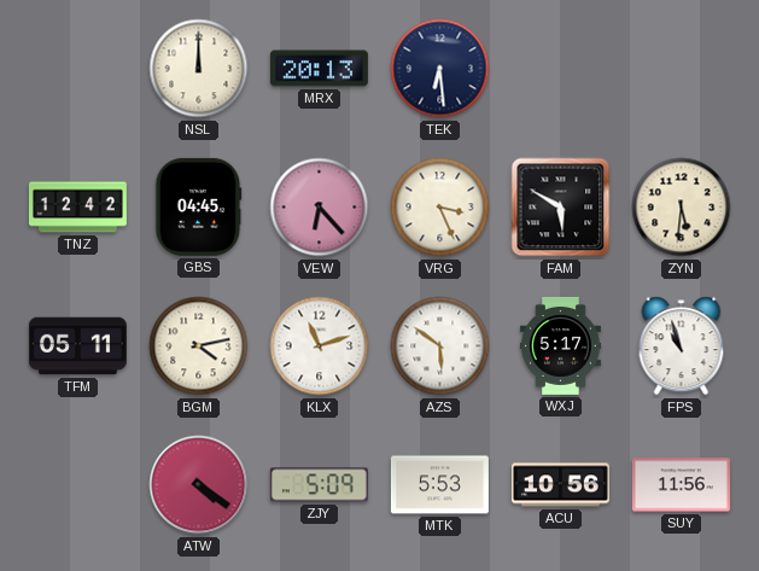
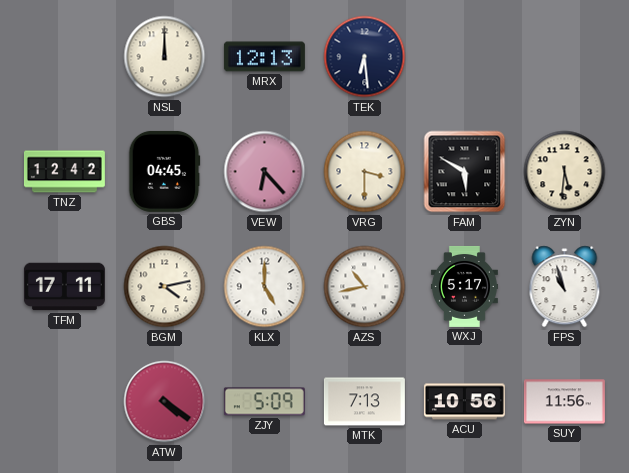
MRX: 20:13 -> 12:13 (264, 57)
VRG: 3:26 -> 3:30 (365, 172)
TFM: 05:11 -> 17:11 (64, 287)
KLX: 11:12 -> 5:00 (265, 287)
AZS: 5:51 -> 10:43 (365, 287)
MTK: 5:53 -> 7:13 (364, 402)
